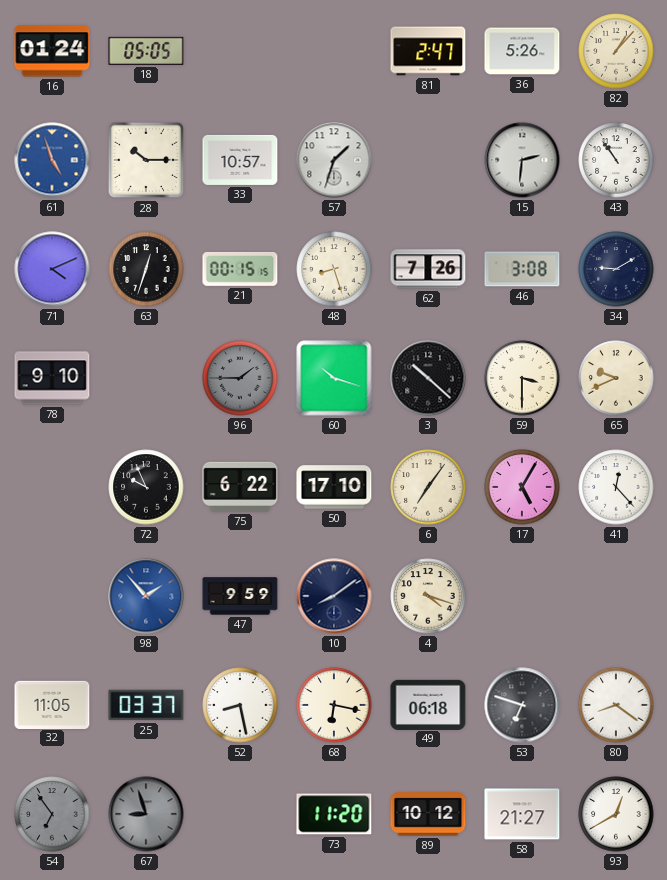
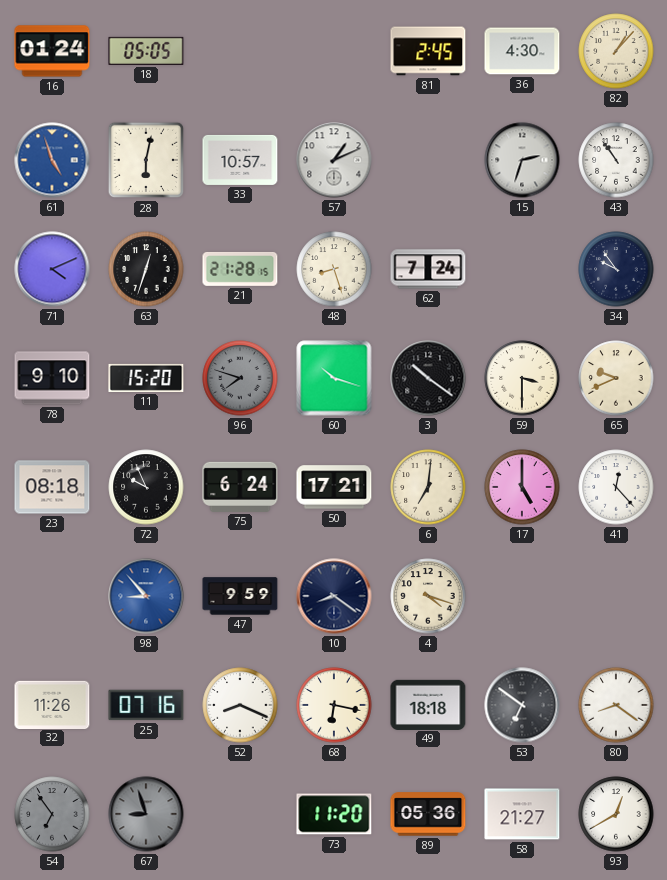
81: 2:47 -> 2:45 (428, 51)
36: 5:26 -> 4:30 (522, 51)
28: 10:15 -> 6:02 (146, 160)
57: 1:33 -> 1:11 (334, 160)
15: 2:31 -> 2:33 (522, 160)
21: 00:15 -> 21:28 (240, 269)
62: 7:26 -> 7:24 (428, 269)
46: 3:08 -> none (522, 269)
34: 9:10 -> 9:54 (616, 269)
11: none -> 15:20 (146, 378)
96: 1:45 -> 7:48 (240, 378)
3: 10:22 -> 10:21 (428, 378)
23: none -> 08:18 (52, 487)
75: 6:22 -> 6:24 (240, 487)
50: 17:10 -> 17:21 (334, 487)
6: 7:06 -> 7:01 (428, 487)
17: 5:05 -> 5:00 (522, 487)
98: 1:53 -> 8:53 (146, 596)
10: 8:09 -> 8:21 (334, 596)
32: 11:05 -> 11:26 (52, 704)
25: 03:37 -> 07:16 (146, 705)
52: 8:28 -> 8:19 (240, 705)
49: 06:18 -> 18:18 (428, 704)
53: 6:48 -> 6:51 (522, 705)
89: 10:12 -> 05:36 (428, 814)
